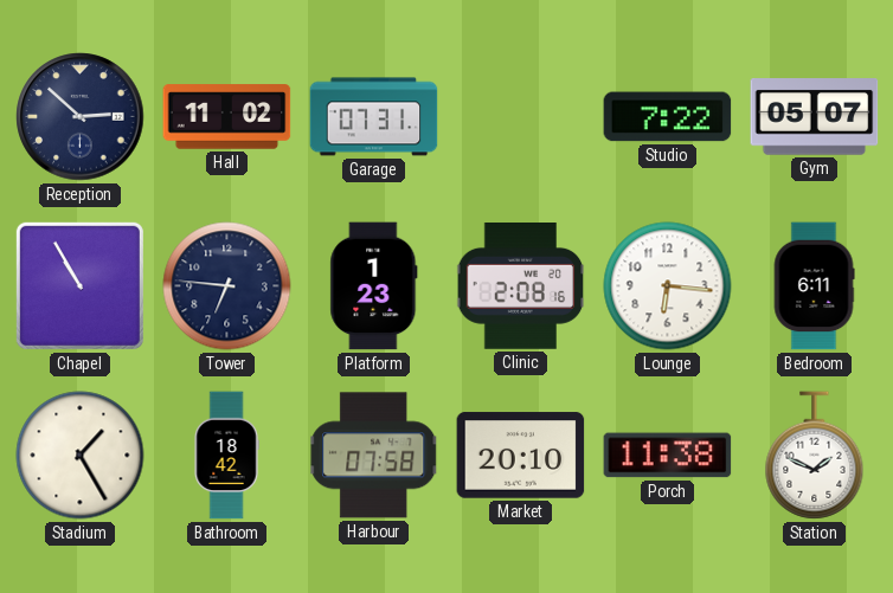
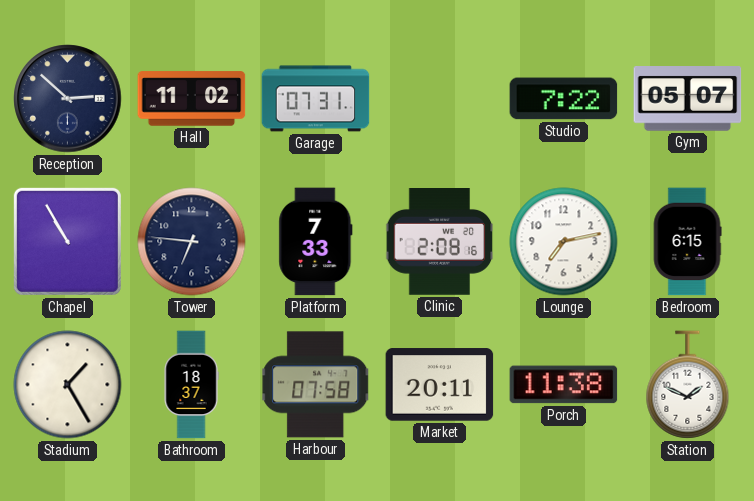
Platform: 1:23 -> 7:33 (316, 242)
Lounge: 6:16 -> 7:13 (564, 242)
Bedroom: 6:11 -> 6:15 (687, 242)
Bathroom: 18:42 -> 18:37 (191, 385)
Market: 20:10 -> 20:11 (440, 385)
